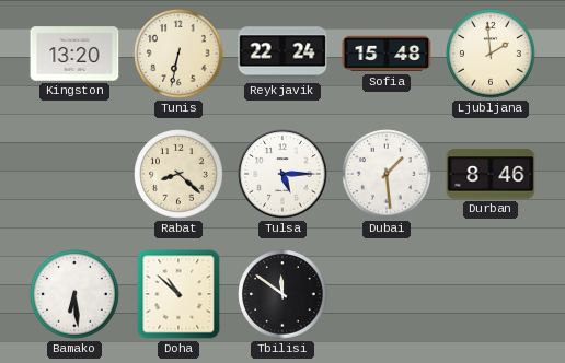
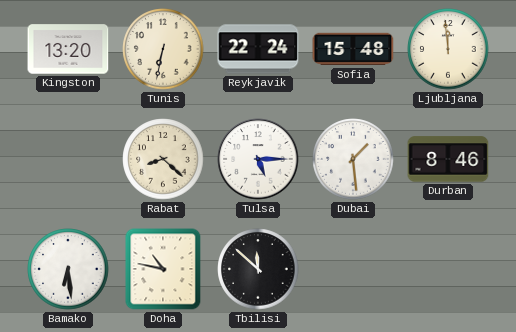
Ljubljana: 1:59 -> 11:59 (448, 49)
Doha: 10:52 -> 10:47 (163, 269)
Tbilisi: 11:51 -> 11:52 (258, 269)
